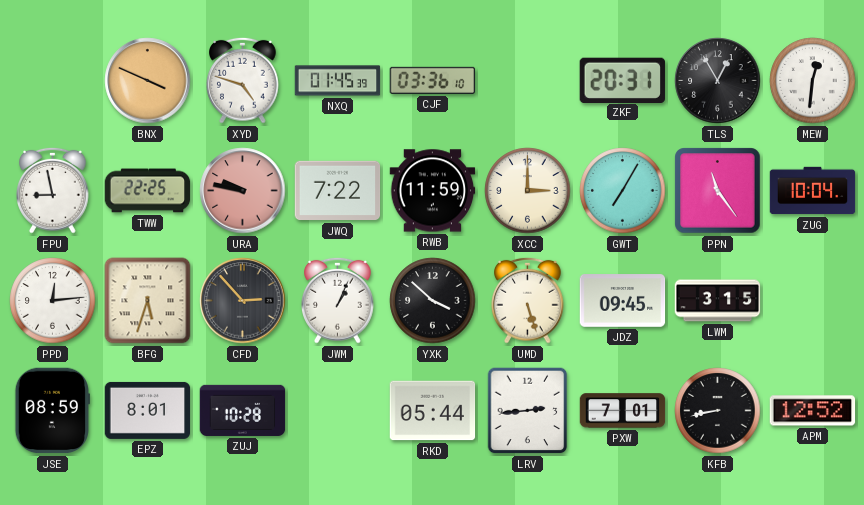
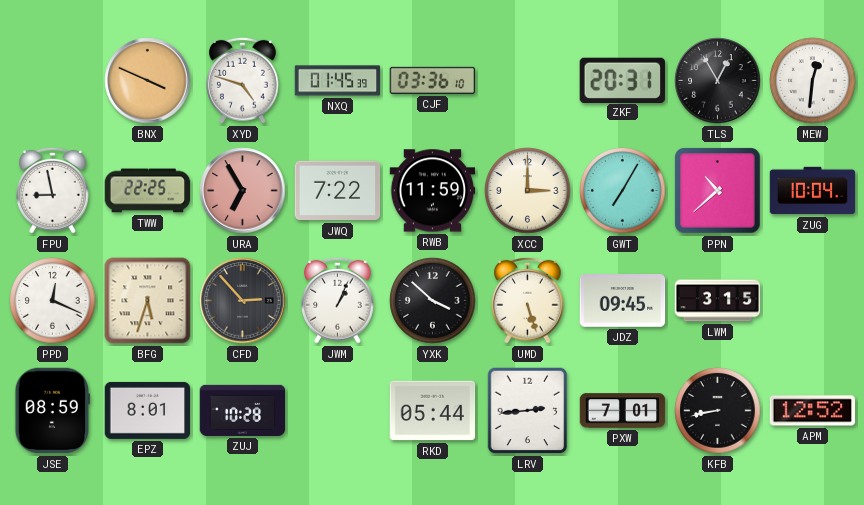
URA: 9:47 -> 6:55 (243, 191)
PPN: 11:24 -> 10:38 (718, 191)
PPD: 12:14 -> 12:19 (53, 301)
